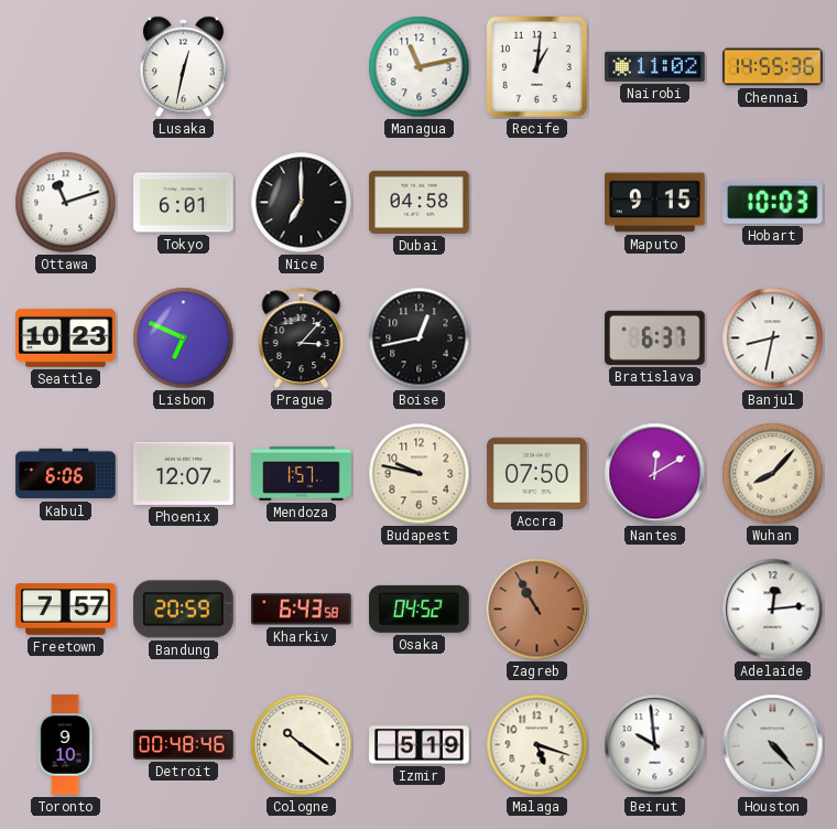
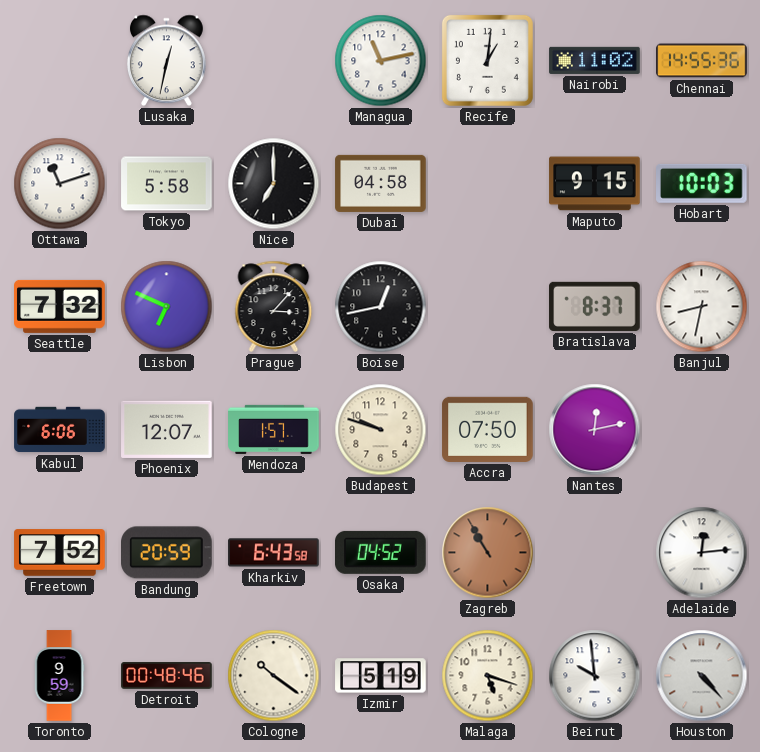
Tokyo: 6:01 -> 5:58 (167, 184)
Seattle: 10:23 -> 7:32 (60, 306)
Bratislava: 6:37 -> 8:37 (595, 306)
Budapest: 9:47 -> 9:48 (381, 430)
Nantes: 12:10 -> 12:13 (595, 430)
Wuhan: 8:07 -> none (773, 474)
Freetown: 7:57 -> 7:52 (60, 553)
Toronto: 9:10 -> 9:59 (59, 676)
